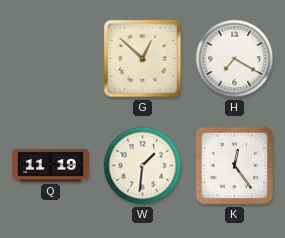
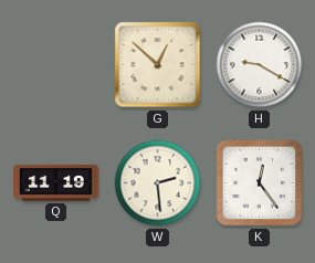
H: 7:20 -> 9:20 (260, 65)
W: 1:31 -> 2:29 (158, 183)
